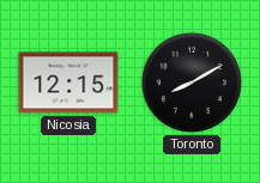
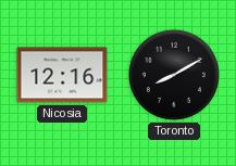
Nicosia: 12:15 -> 12:16 (62, 75)
